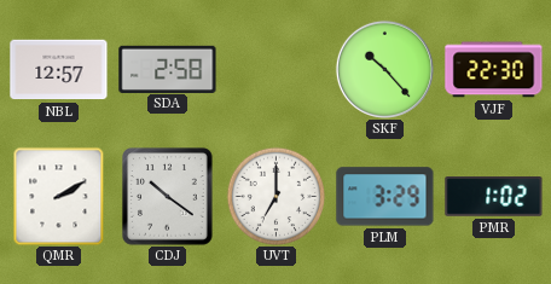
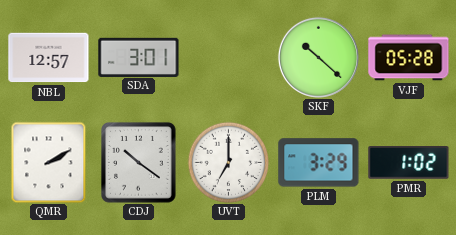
SDA: 2:58 -> 3:01 (139, 57)
SKF: 10:23 -> 10:22 (318, 57)
VJF: 22:30 -> 05:28 (409, 58)
